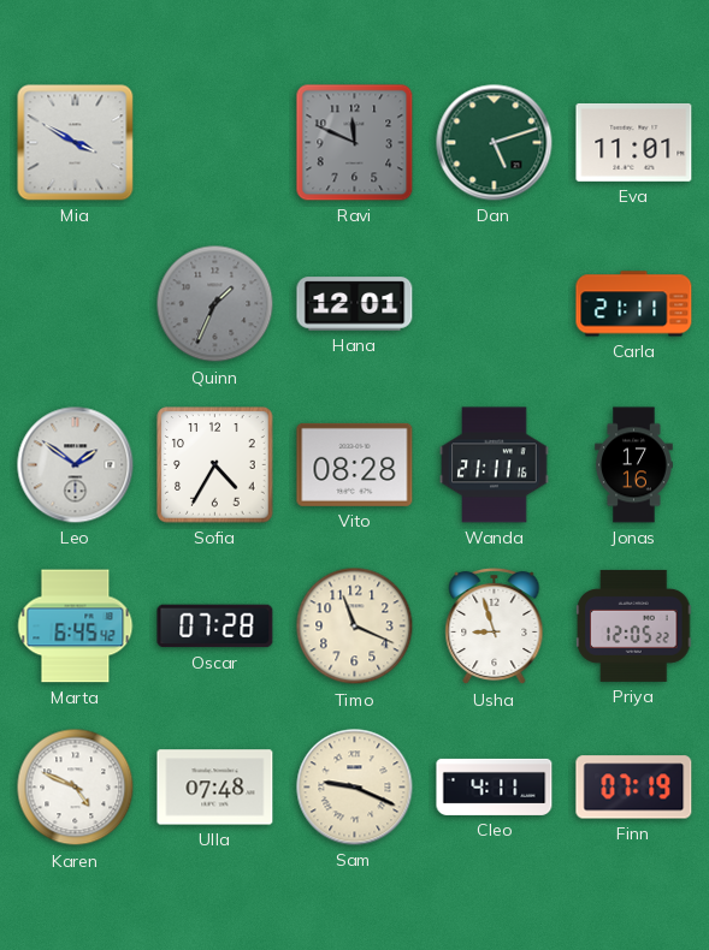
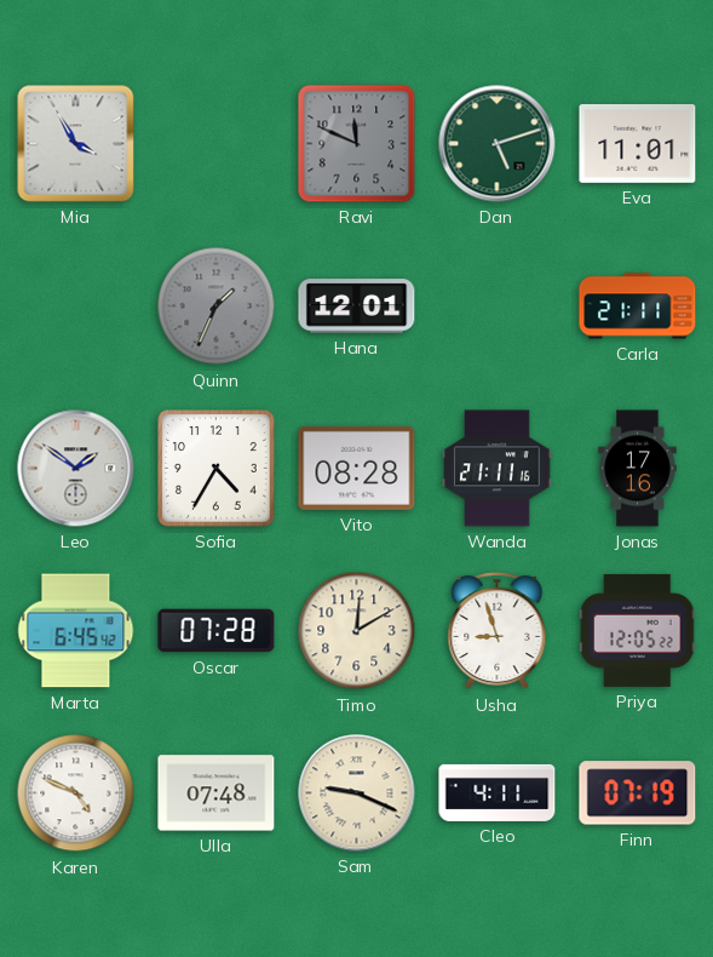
Mia: 3:50 -> 3:55 (76, 144)
Timo: 11:19 -> 12:10 (357, 631)
